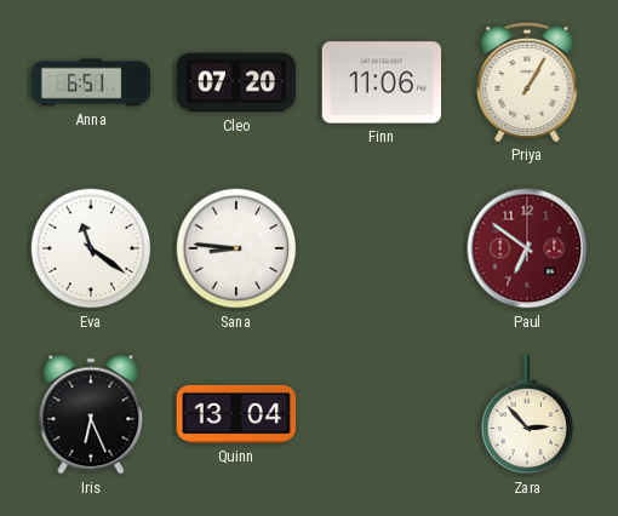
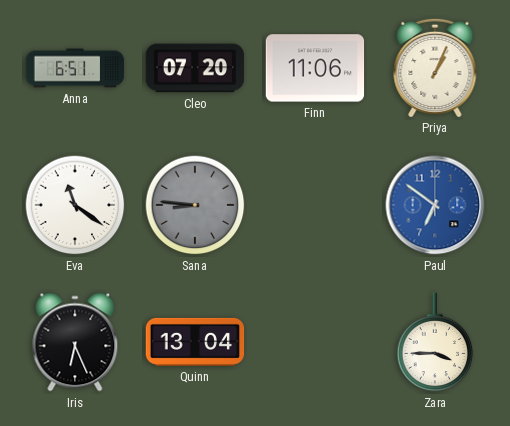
Priya: 1:05 -> 1:04 (435, 67)
Sana dial: white -> grey (195, 205)
Paul dial: burgundy -> blue (435, 205)
Zara: 2:53 -> 3:45 (435, 342)
